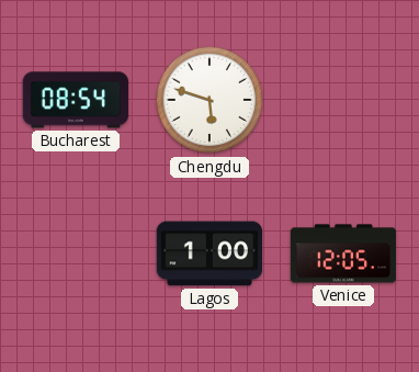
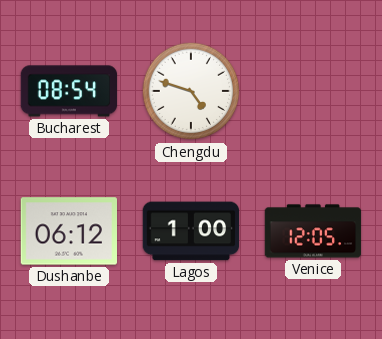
Chengdu: 5:48 -> 4:48 (191, 91)
Dushanbe: none -> 06:12 (69, 231)
